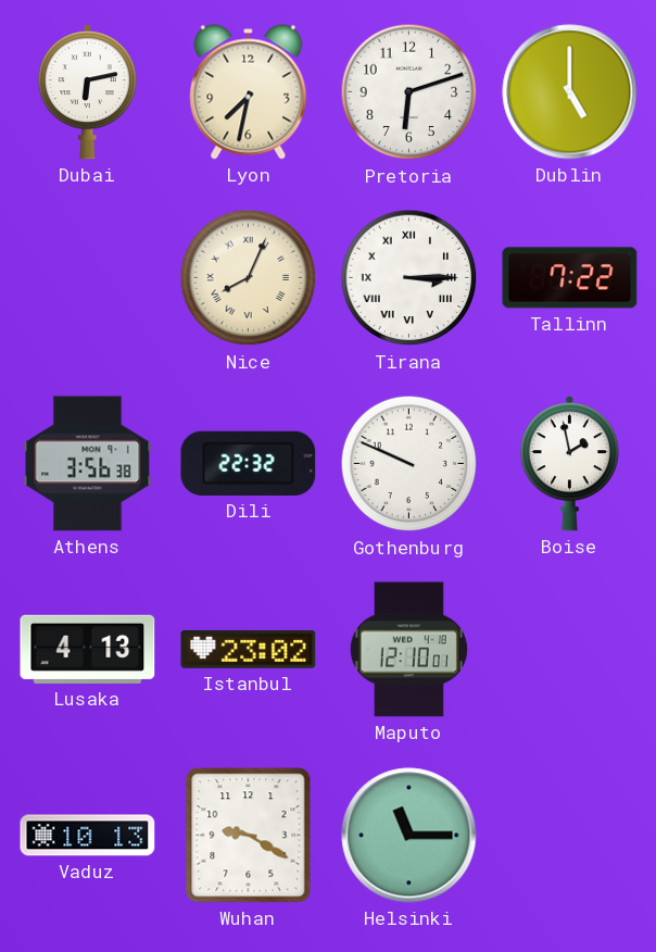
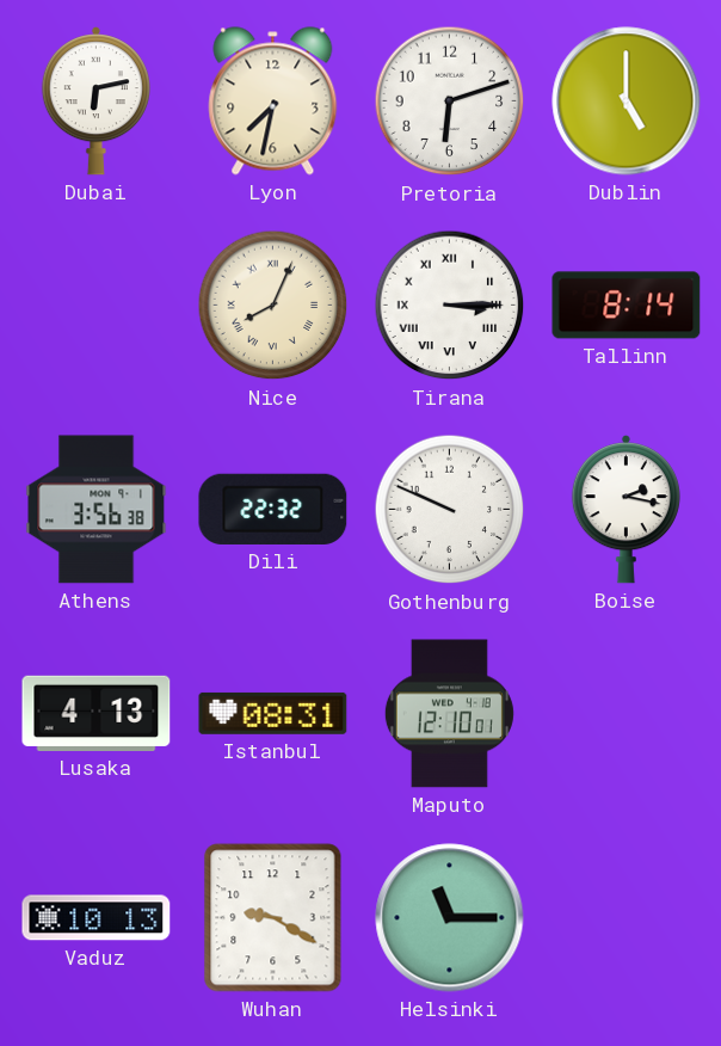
Tallinn: 7:22 -> 8:14 (627, 306)
Boise: 1:58 -> 2:17 (626, 510)
Istanbul: 23:02 -> 08:31 (273, 713)
